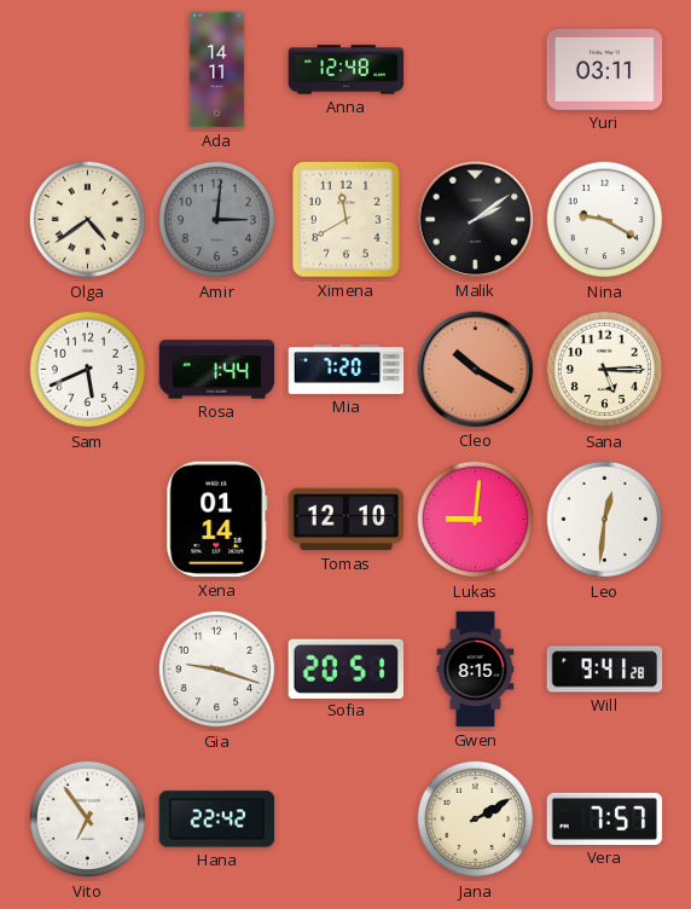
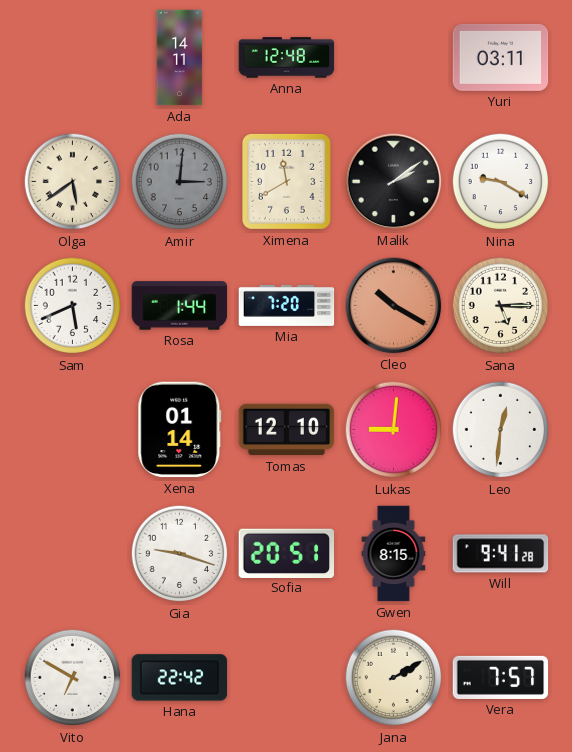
Olga: 4:39 -> 5:39 (73, 182)
Vito: 6:54 -> 6:50 (73, 678)
